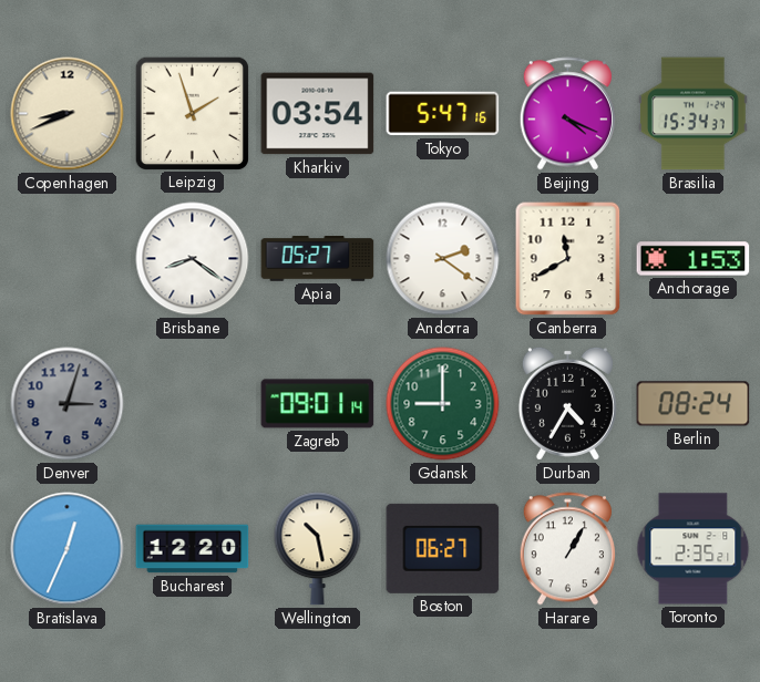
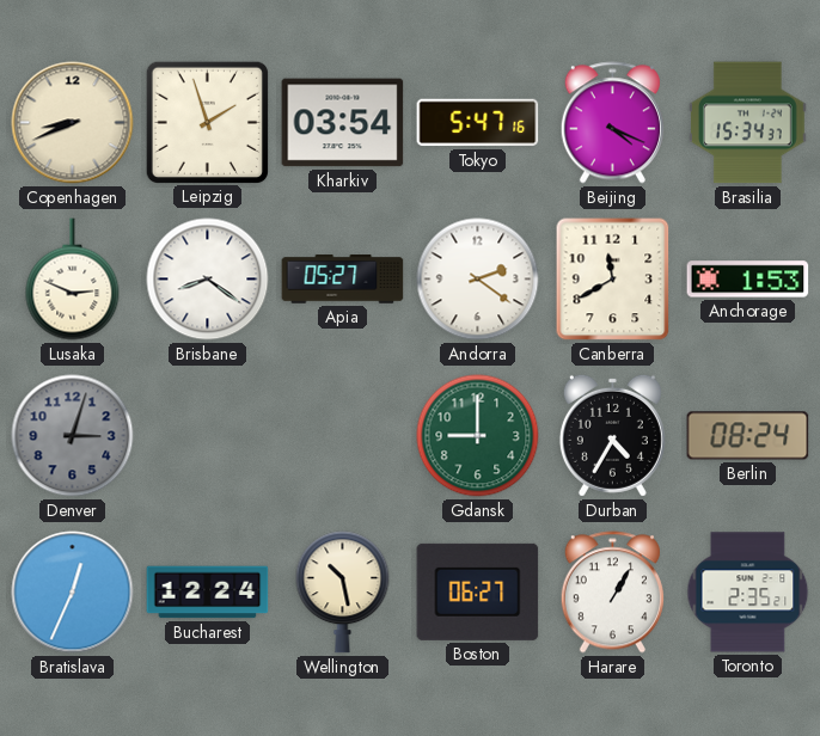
Lusaka: none -> 2:49 (73, 280)
Zagreb: 09:01 -> none (318, 404)
Bucharest: 12:20 -> 12:24 (208, 593)
